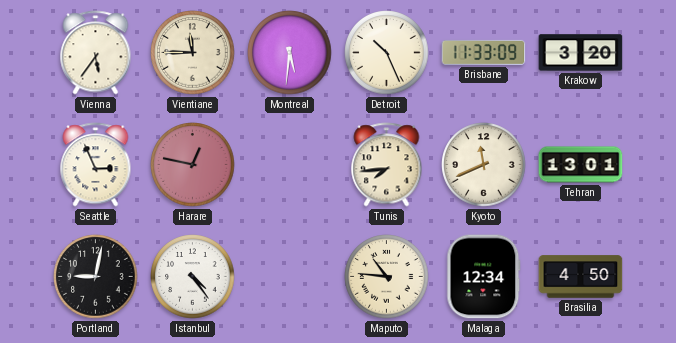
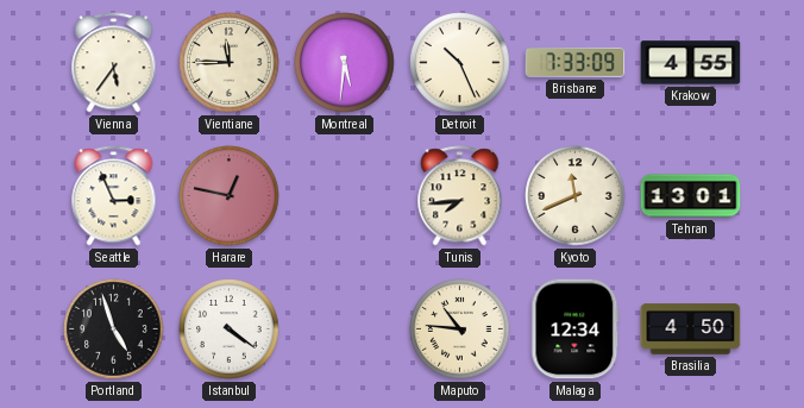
Brisbane: 11:33 -> 7:33 (576, 62)
Krakow: 3:20 -> 4:55 (691, 63)
Portland: 9:02 -> 4:57 (114, 329)
Istanbul: 4:24 -> 4:21 (230, 329)
